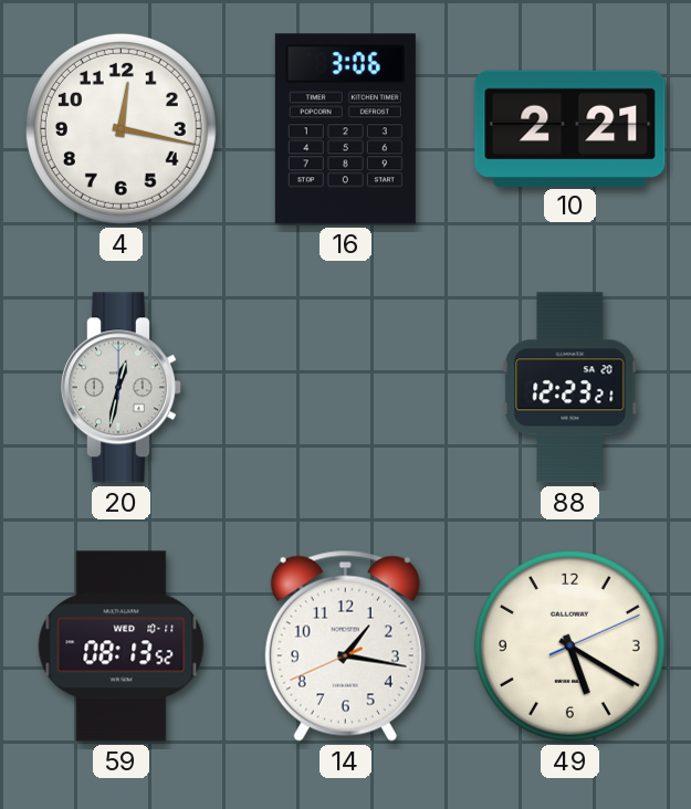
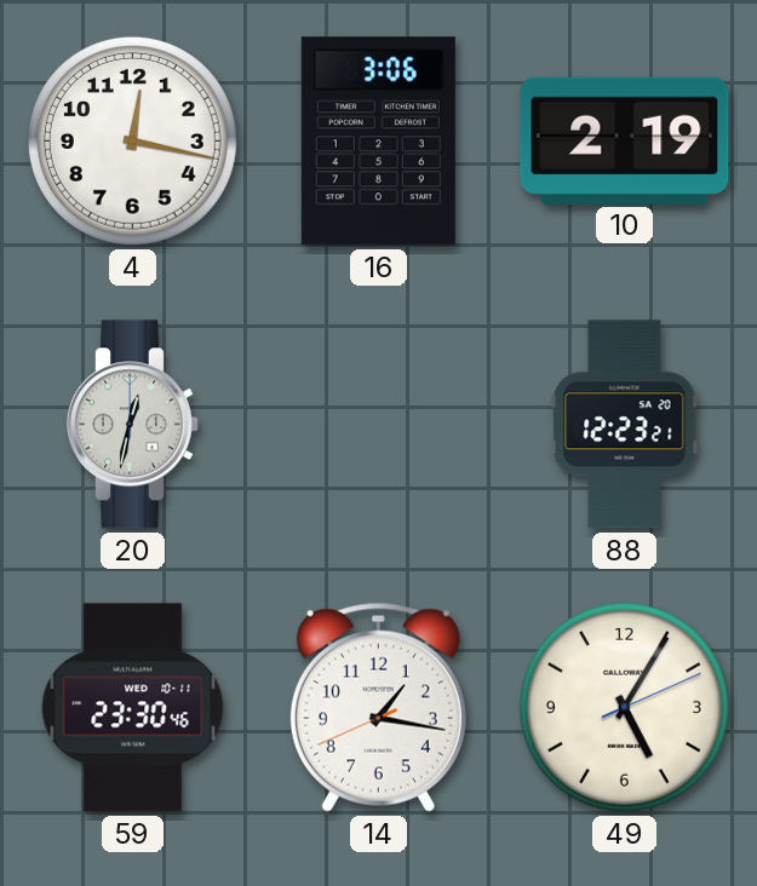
10: 2:21 -> 2:19 (625, 140)
59: 08:13 -> 23:30 (133, 708)
49: 5:20 -> 5:05 (624, 707)
